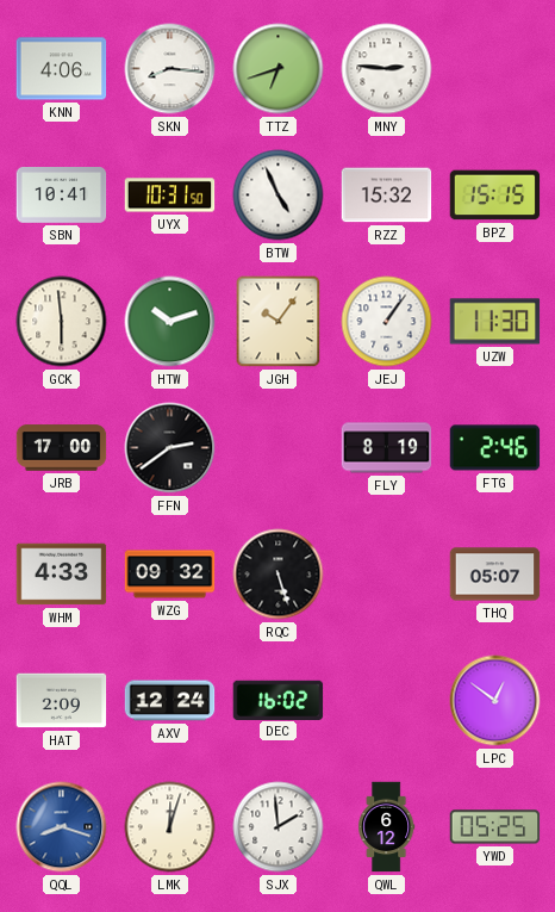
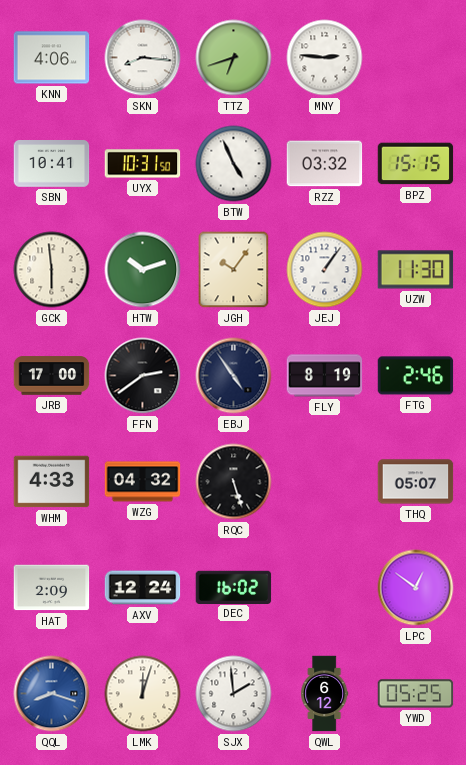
RZZ: 15:32 -> 03:32 (325, 164)
EBJ: none -> 4:54 (234, 376)
WZG: 09:32 -> 04:32 (143, 482)
